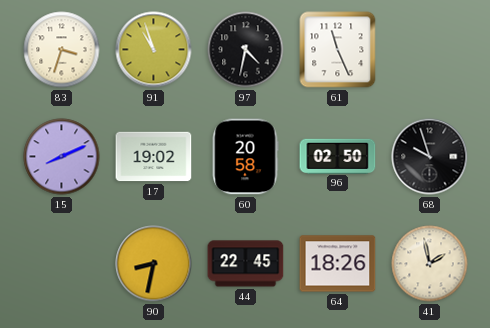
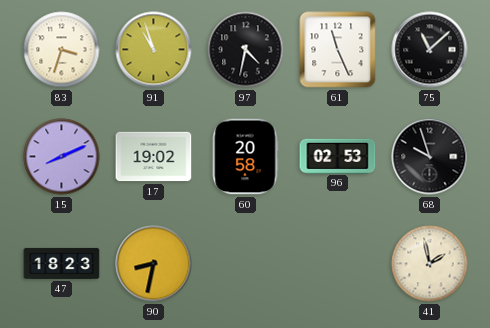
75: none -> 11:08 (430, 50)
96: 02:50 -> 02:53 (338, 156)
47: none -> 18:23 (62, 263)
44: 22:45 -> none (246, 264)
64: 18:26 -> none (338, 264)
